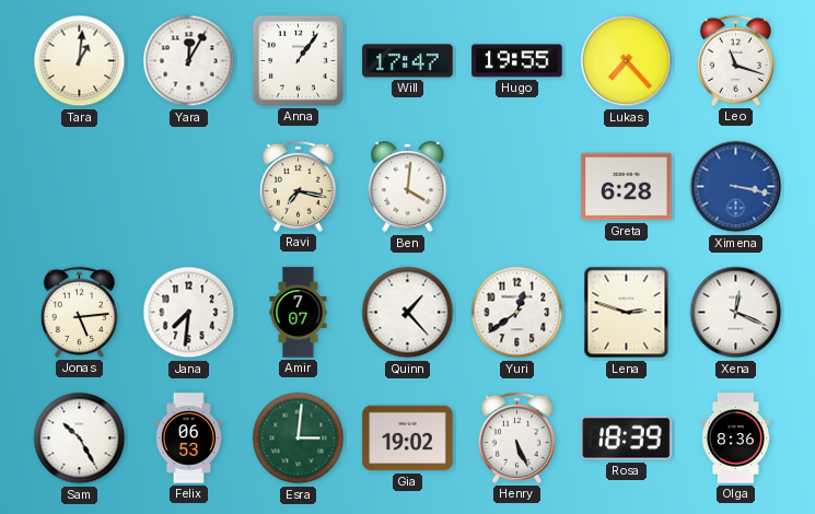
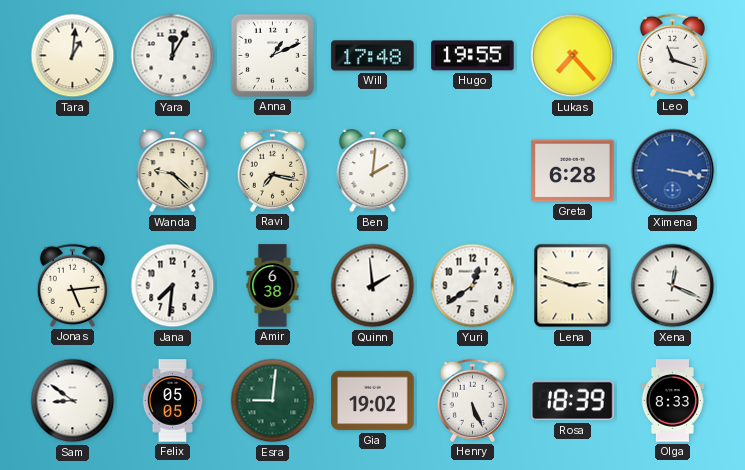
Anna: 1:06 -> 1:11 (272, 55)
Will: 17:47 -> 17:48 (373, 56)
Wanda: none -> 9:22 (173, 171)
Ben: 4:01 -> 2:01 (373, 171)
Amir: 7:07 -> 6:38 (273, 286)
Quinn: 1:23 -> 1:59 (373, 286)
Sam: 10:25 -> 8:51 (73, 401)
Felix: 06:53 -> 05:05 (173, 401)
Esra: 3:01 -> 9:01 (273, 401)
Olga: 8:36 -> 8:33 (672, 401)
